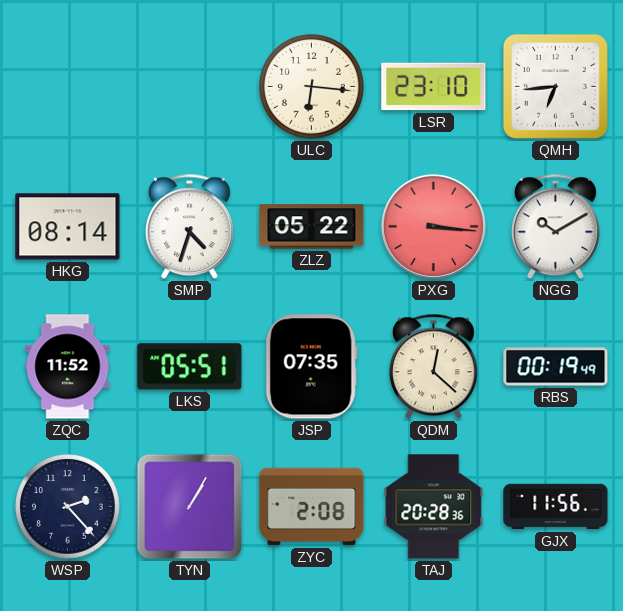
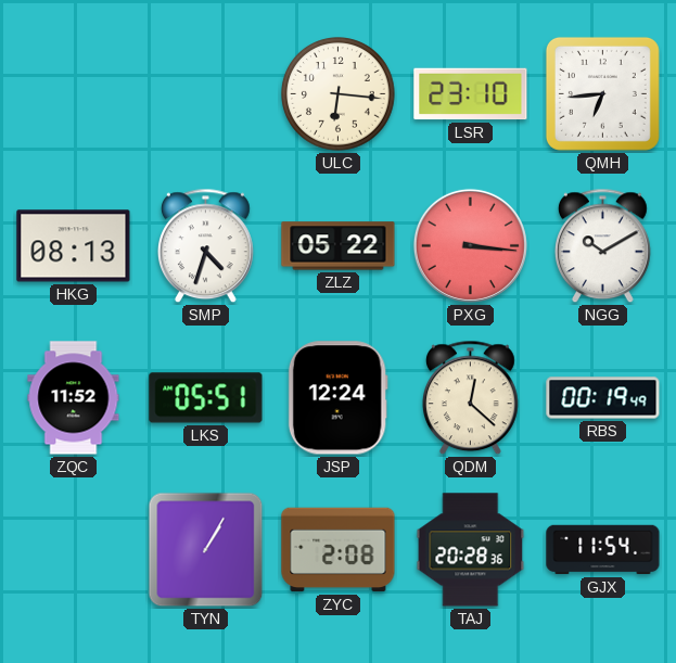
HKG: 08:14 -> 08:13 (74, 246)
JSP: 07:35 -> 12:24 (337, 398)
WSP: 2:23 -> none (68, 507)
GJX: 11:56 -> 11:54 (603, 550)
